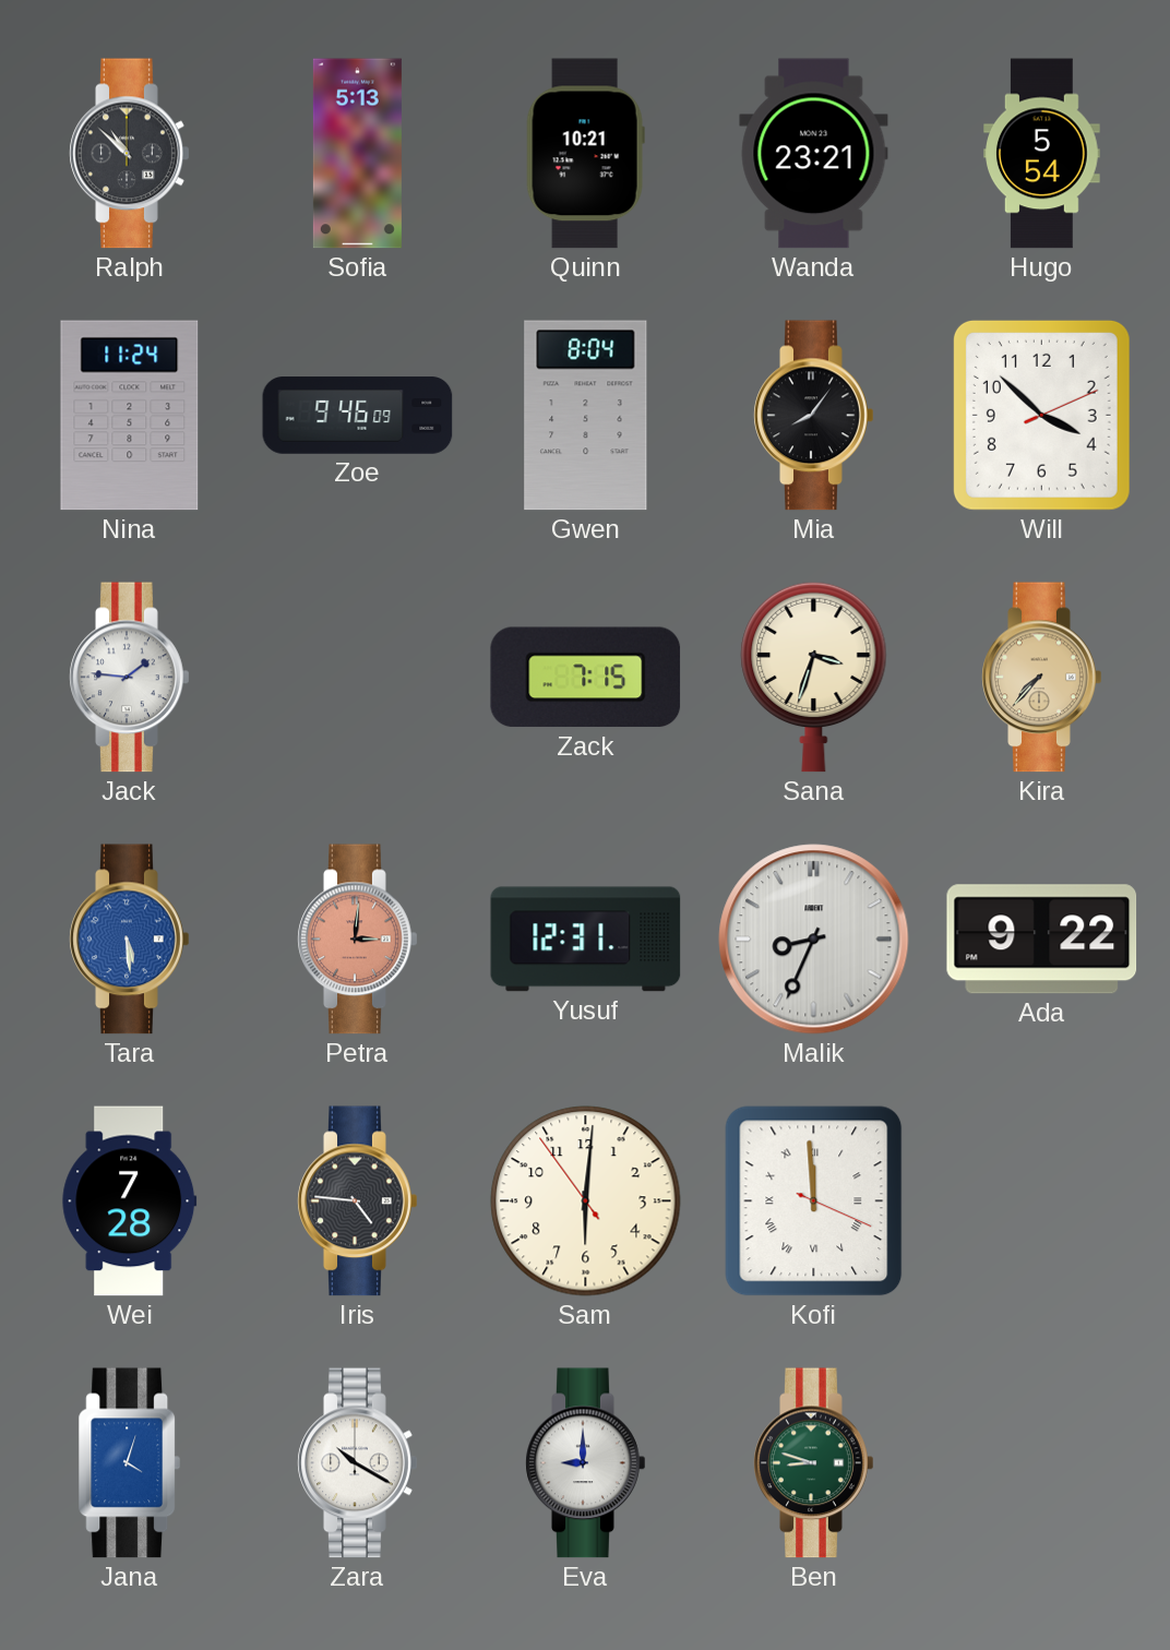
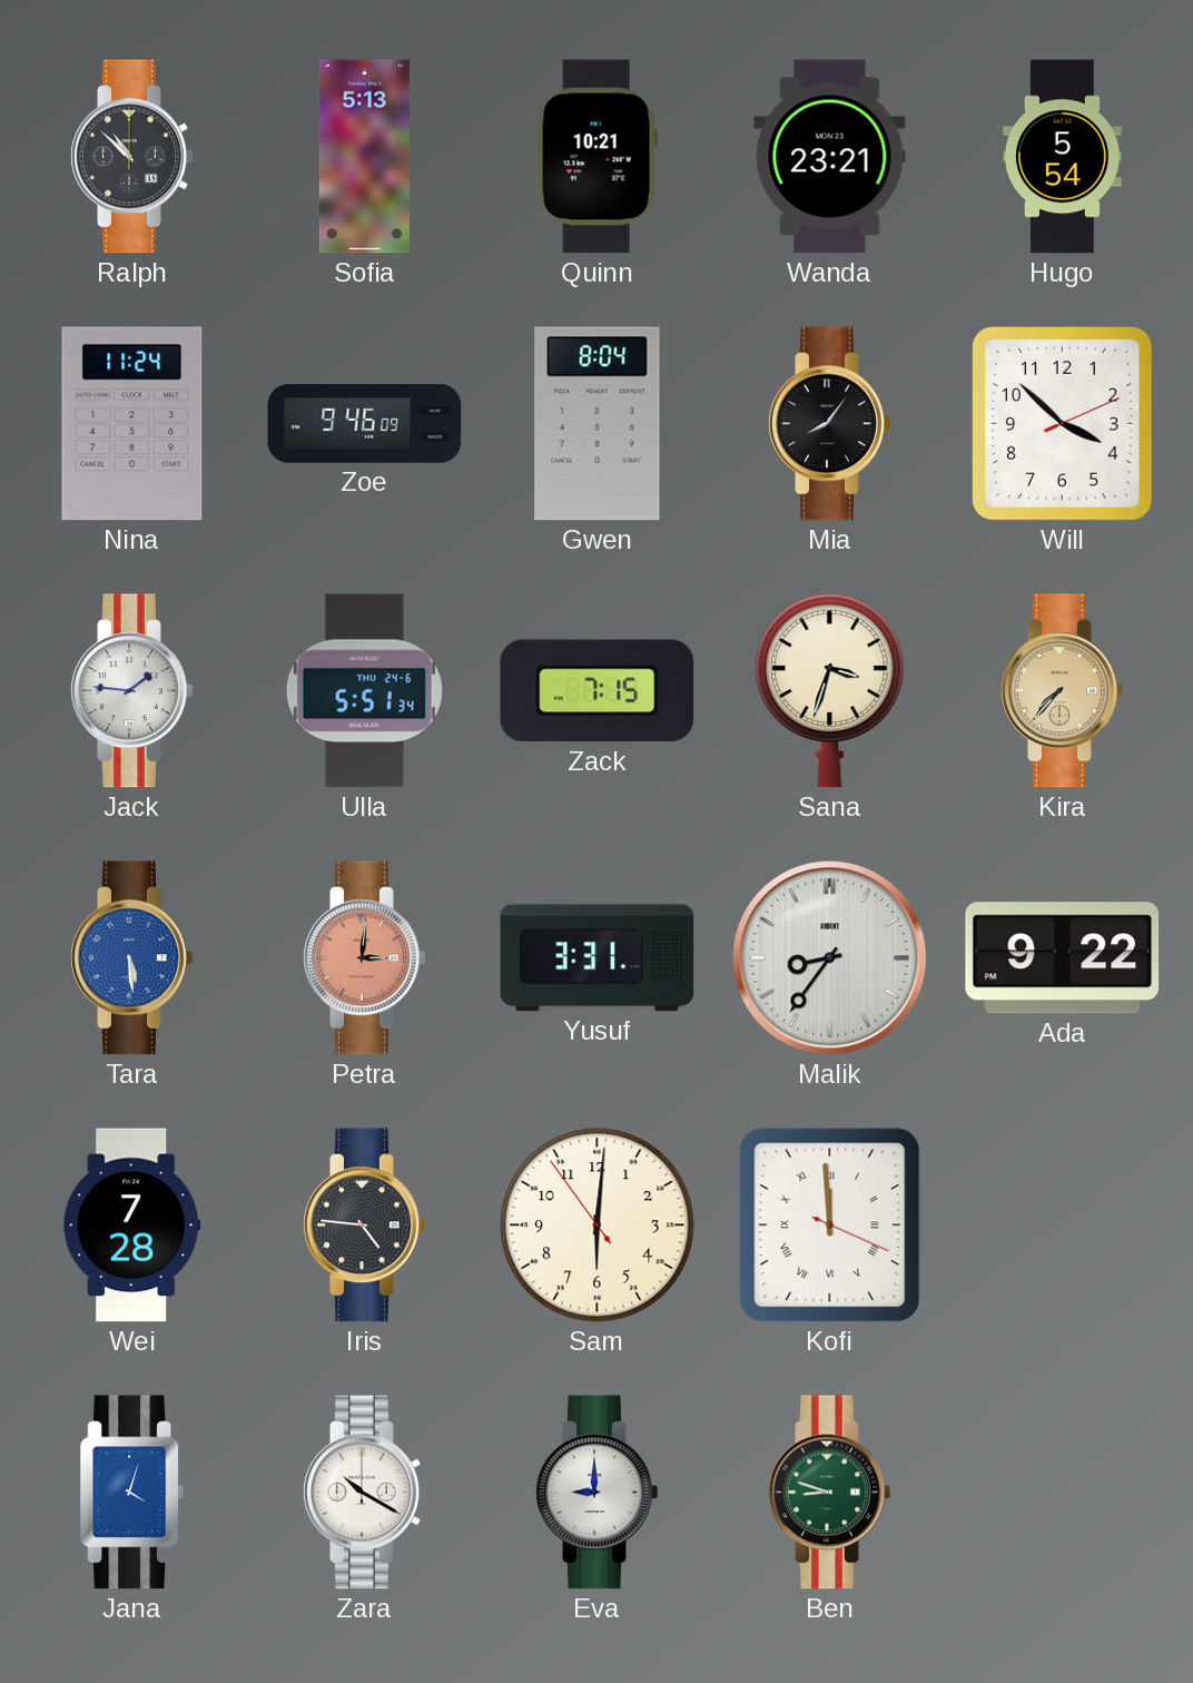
Ulla: none -> 5:51 (364, 691)
Yusuf: 12:31 -> 3:31 (598, 958)
Malik: 8:34 -> 8:36 (830, 958)
